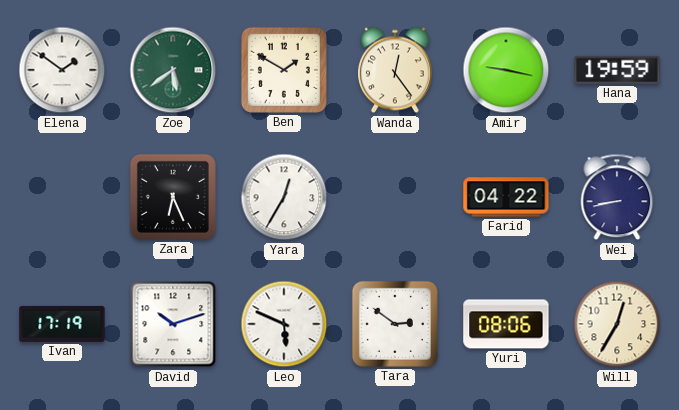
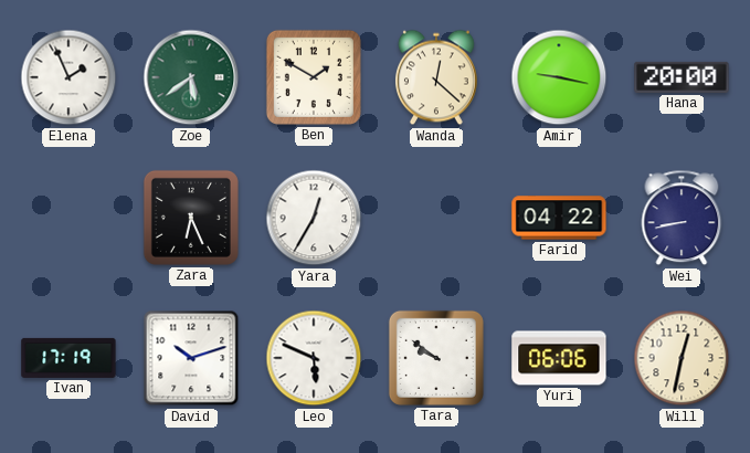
Elena: 1:51 -> 1:56 (68, 77)
Wanda: 12:24 -> 12:22 (436, 77)
Hana: 19:59 -> 20:00 (682, 77)
Tara: 2:51 -> 9:51 (436, 358)
Yuri: 08:06 -> 06:06 (559, 358)
Will: 12:35 -> 12:32 (682, 358)
